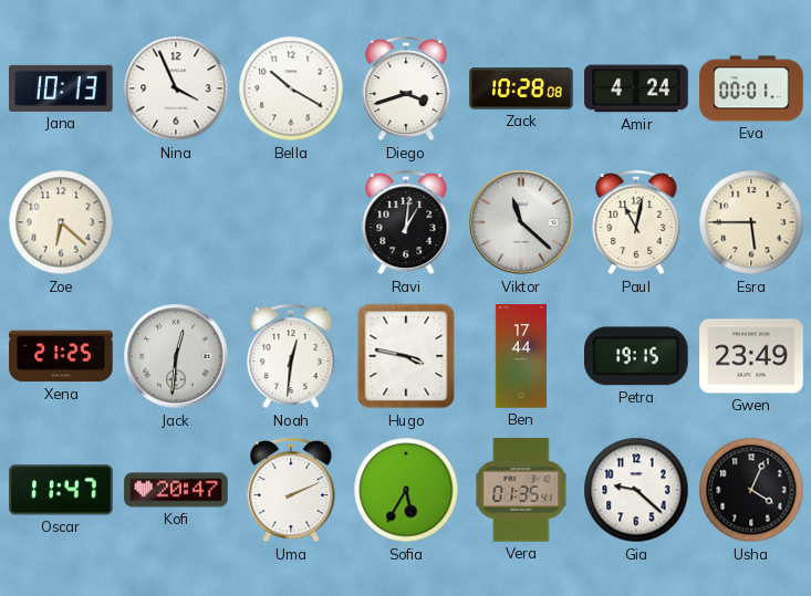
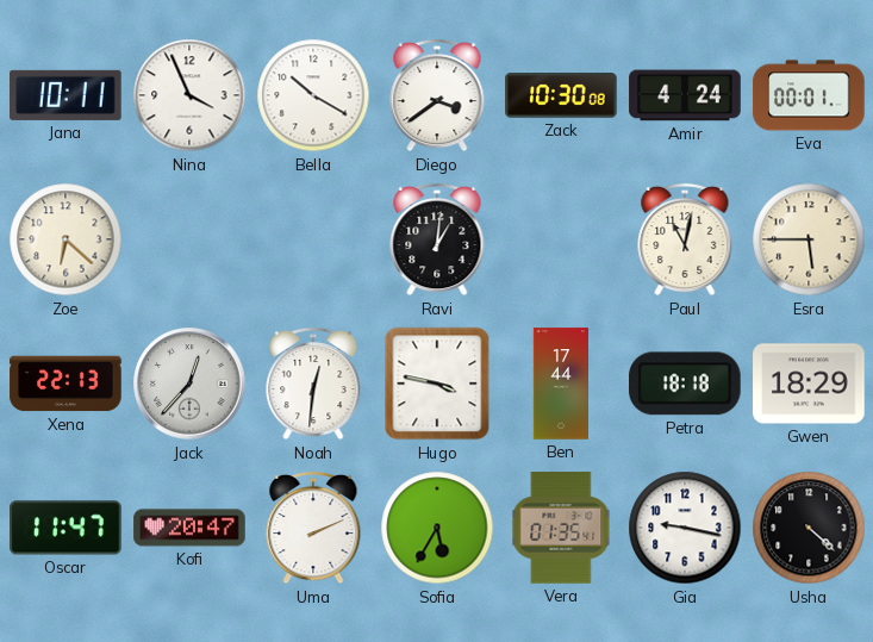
Jana: 10:13 -> 10:11 (66, 95)
Diego: 3:42 -> 3:39 (437, 95)
Zack: 10:28 -> 10:30 (561, 95)
Viktor: 11:22 -> none (521, 222)
Xena: 21:25 -> 22:13 (66, 384)
Jack: 12:31 -> 12:37 (189, 384)
Petra: 19:15 -> 18:18 (686, 384)
Gwen: 23:49 -> 18:29 (809, 384)
Gia: 9:22 -> 9:17 (685, 528)
Usha: 4:04 -> 4:22 (809, 528)
